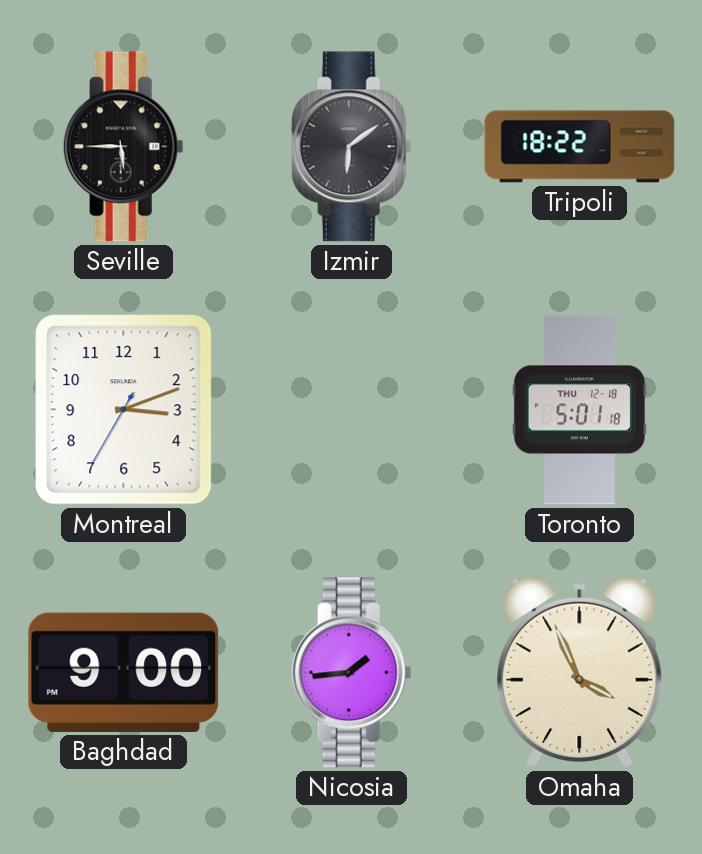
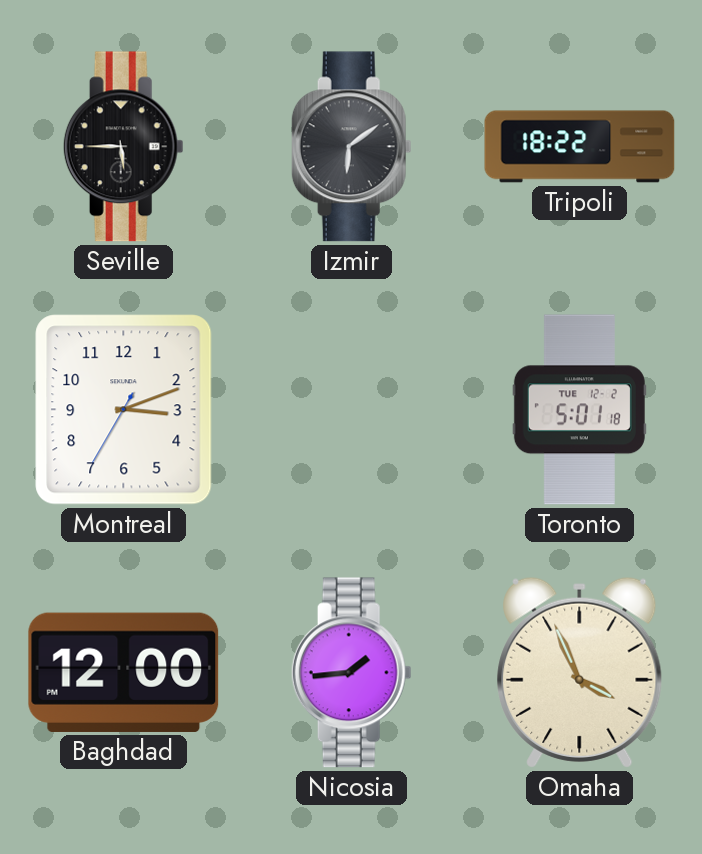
Toronto date: THU 12-18 -> TUE 12-2 (579, 410)
Baghdad: 9:00 -> 12:00 (124, 672)
